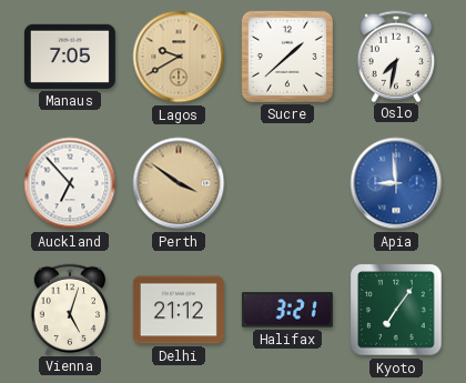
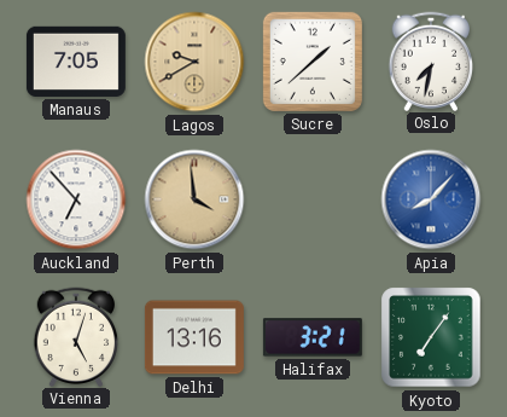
Perth: 3:51 -> 3:59 (194, 199)
Apia: 8:59 -> 8:07 (431, 199)
Delhi: 21:12 -> 13:16 (194, 337)
